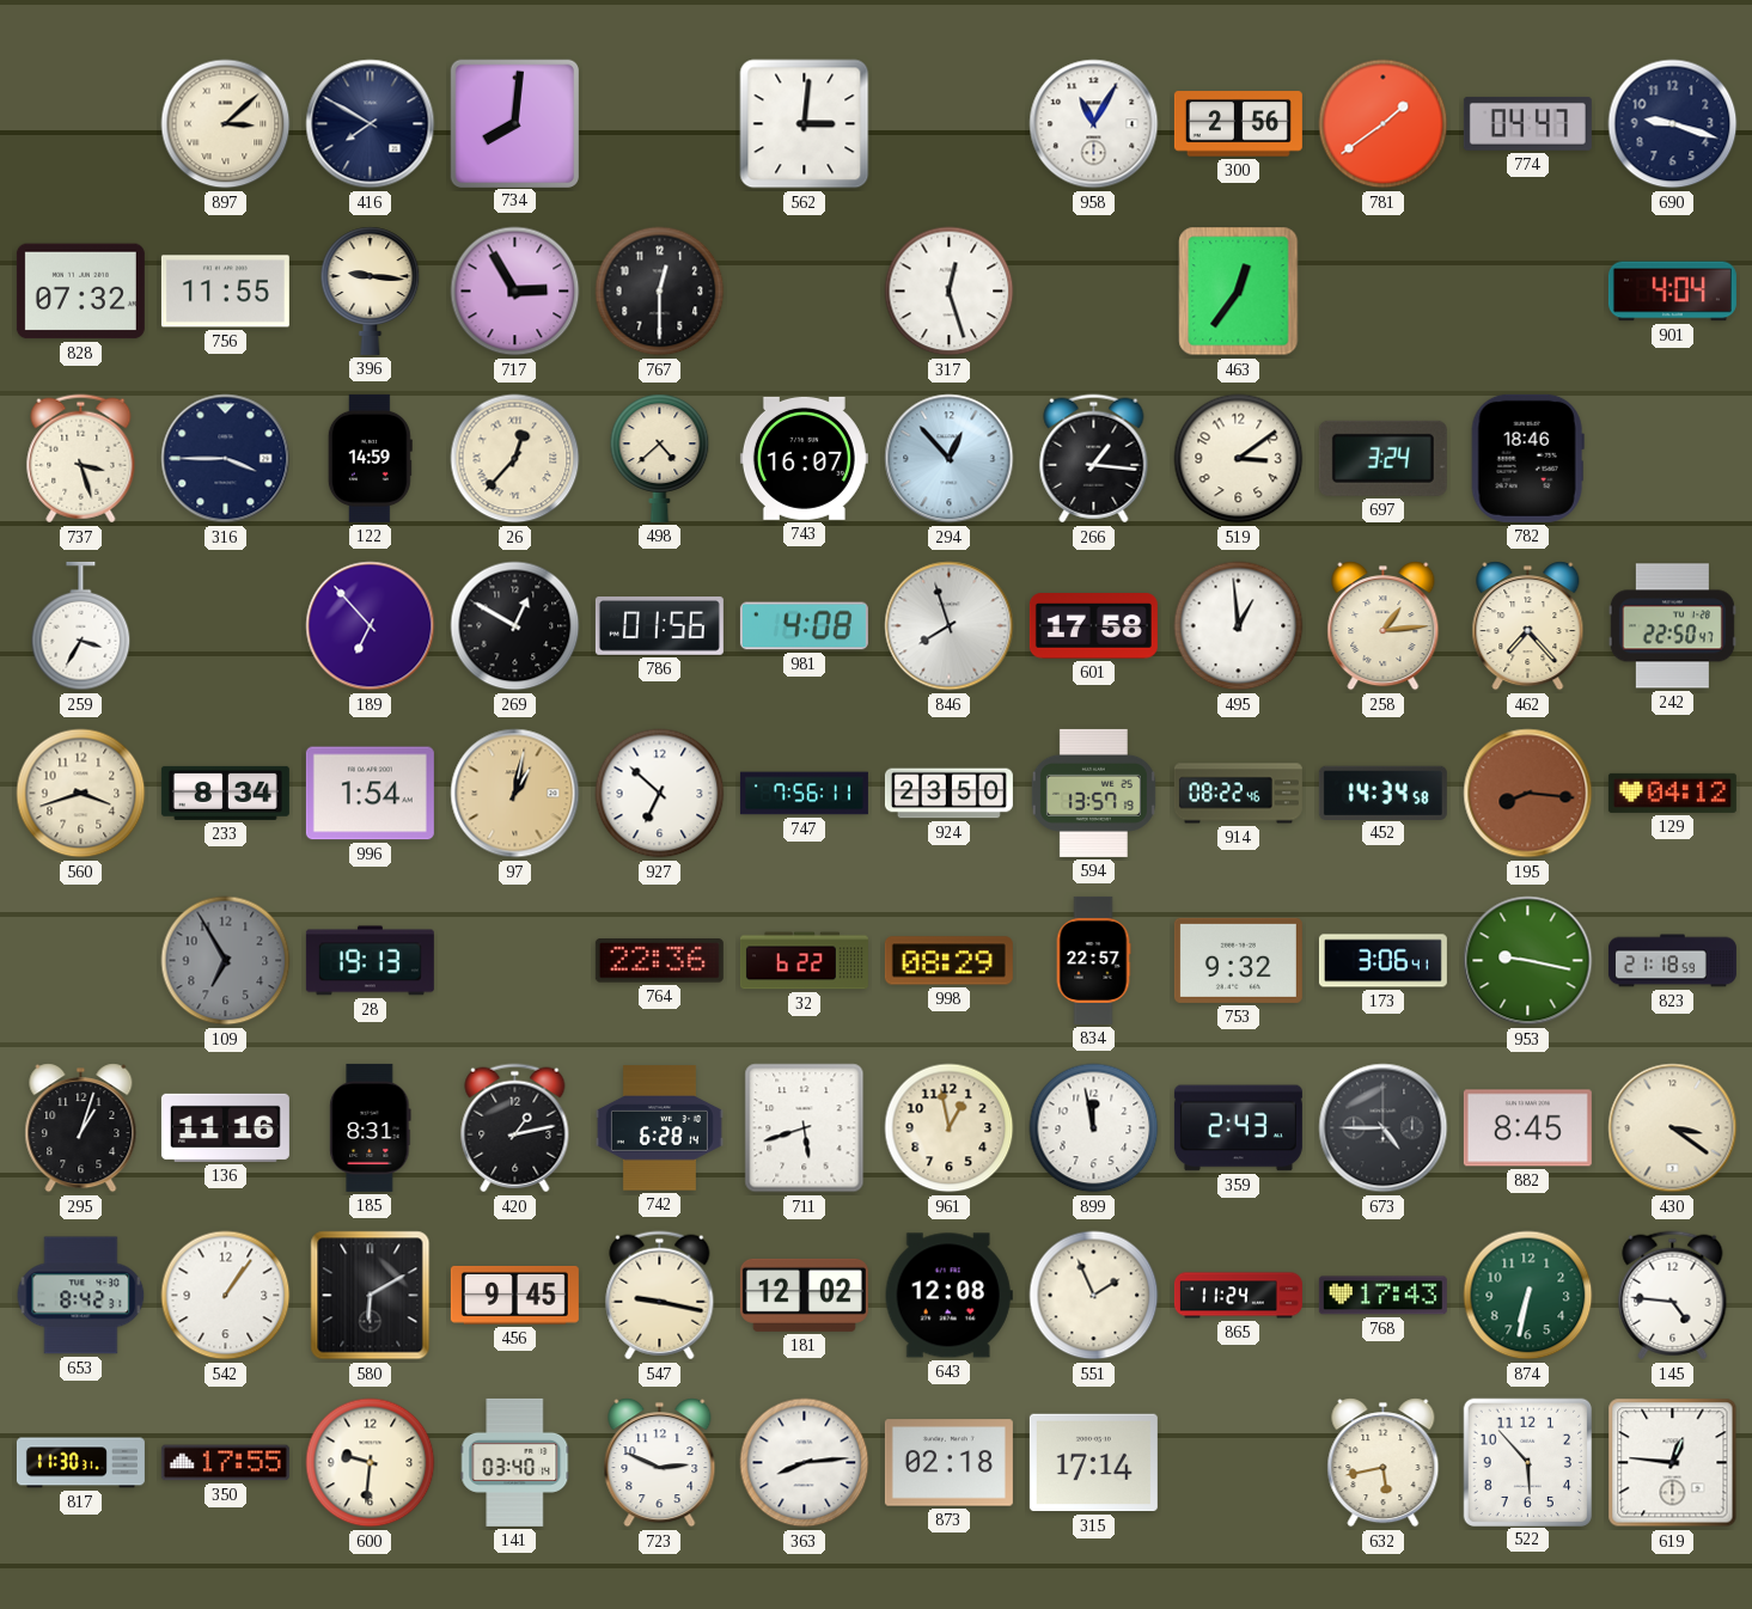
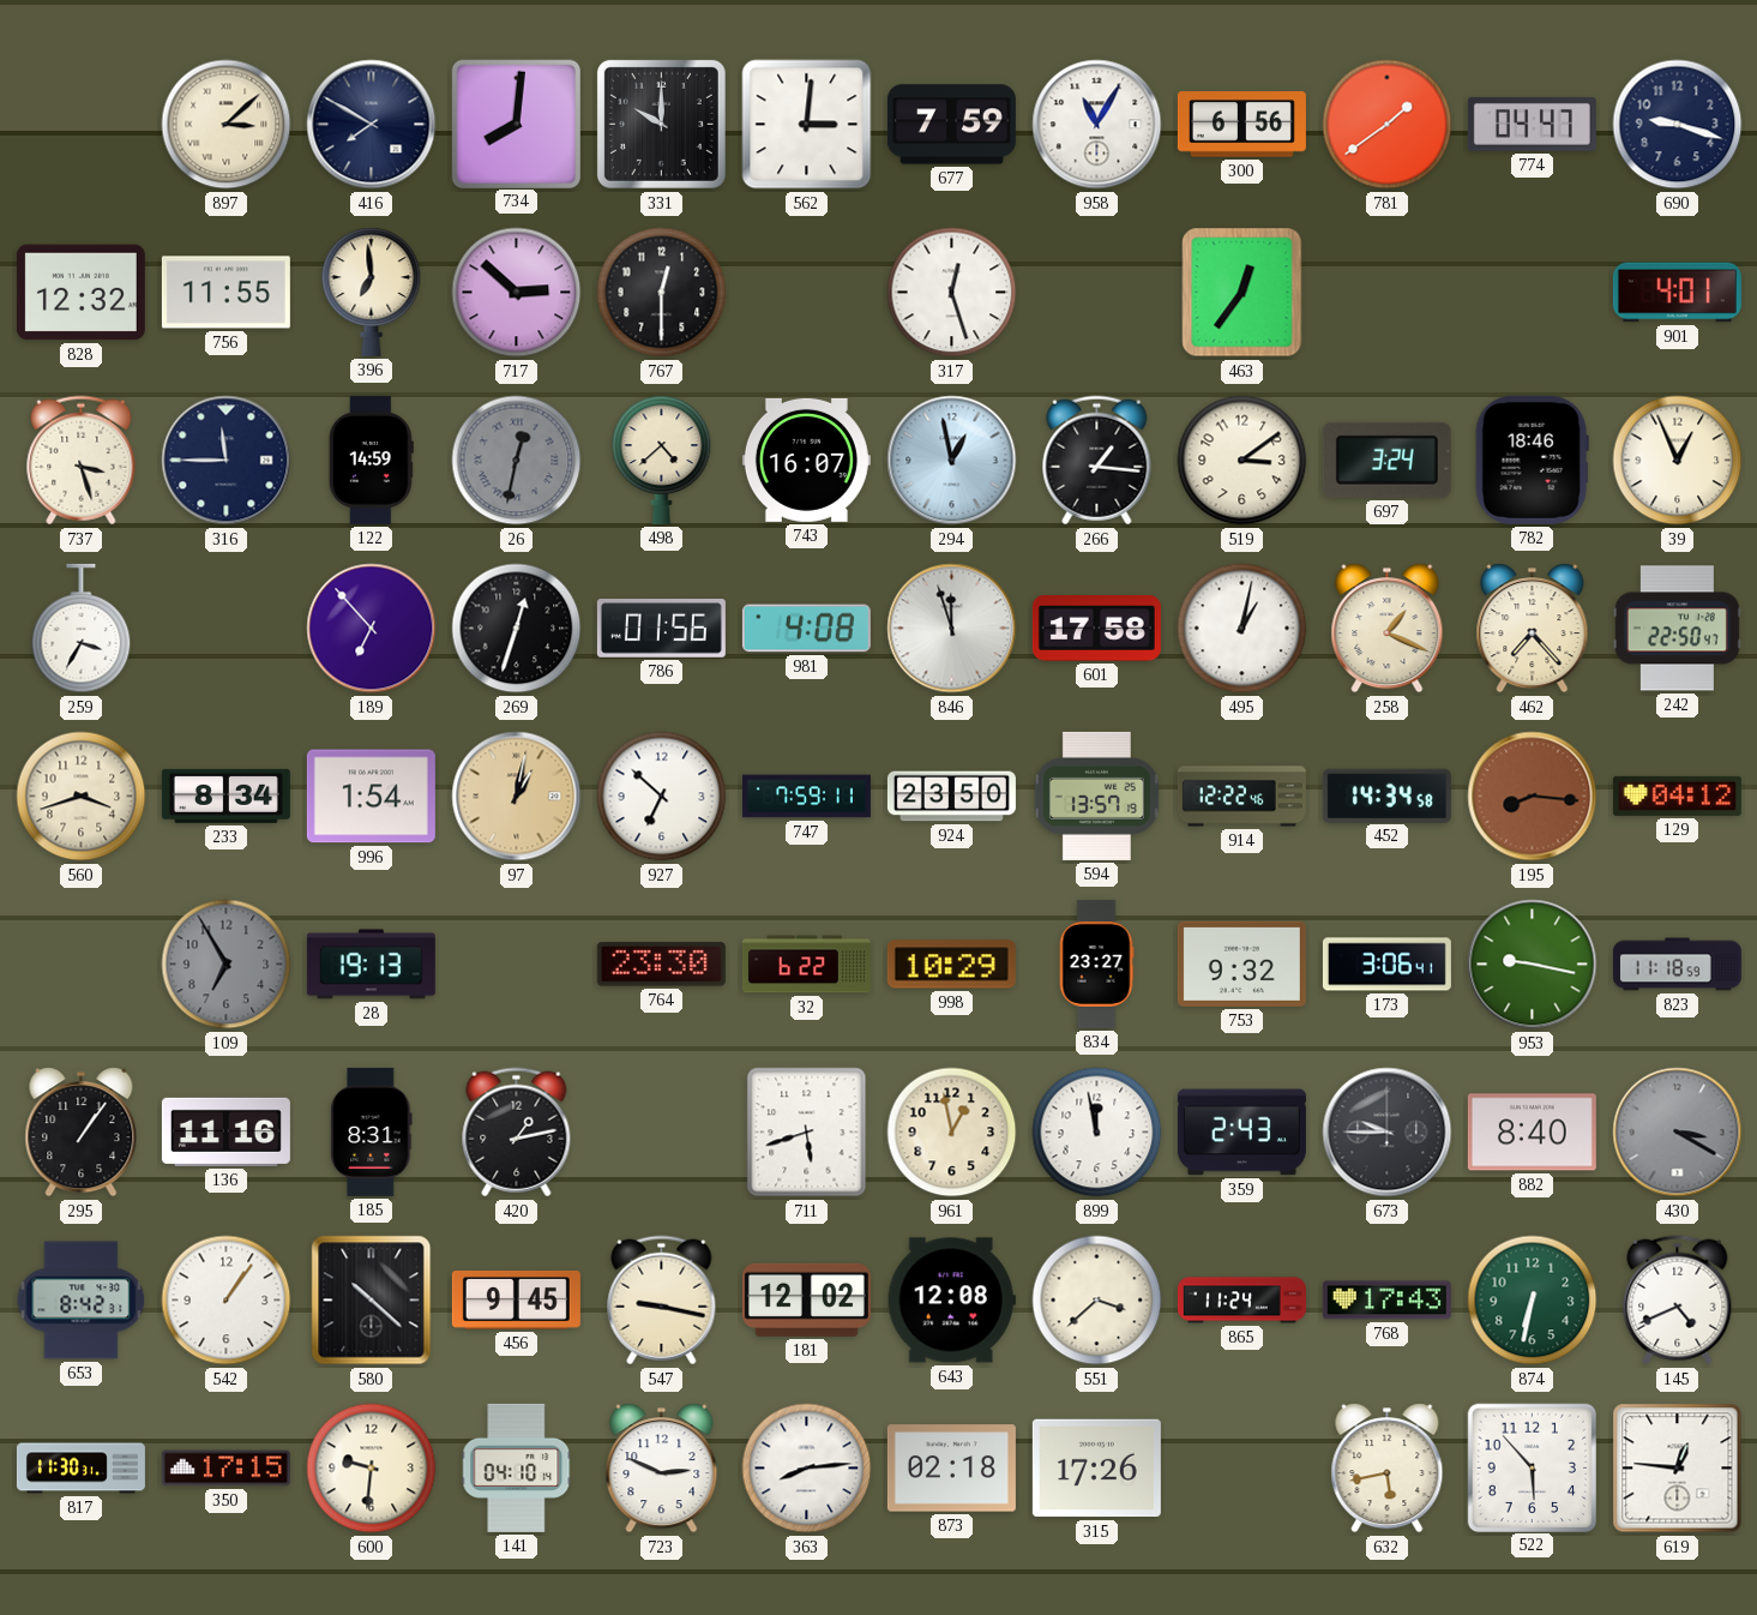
331: none -> 10:00 (661, 124)
677: none -> 7:59 (951, 125)
300: 2:56 -> 6:56 (1241, 125)
828: 07:32 -> 12:32 (80, 293)
396: 9:16 -> 6:59 (372, 292)
717: 2:55 -> 2:52 (517, 293)
901: 4:04 -> 4:01 (1677, 293)
316: 3:45 -> 11:45 (227, 461)
26: 12:37 -> 12:32 (517, 461)
26 dial: cream -> grey (517, 461)
294: 12:53 -> 12:58 (952, 461)
39: none -> 12:56 (1678, 461)
269: 12:50 -> 12:33 (517, 629)
846: 7:57 -> 11:57 (952, 629)
495: 12:59 -> 1:02 (1242, 629)
258: 1:14 -> 1:19 (1388, 629)
747: 7:56 -> 7:59 (806, 797)
914: 08:22 -> 12:22 (1241, 797)
764: 22:36 -> 23:30 (661, 965)
998: 08:29 -> 10:29 (951, 965)
834: 22:57 -> 23:27 (1096, 963)
823: 21:18 -> 11:18 (1677, 965)
295: 1:03 -> 1:06 (82, 1133)
742: 6:28 -> none (659, 1128)
673: 4:45 -> 9:45 (1388, 1133)
882: 8:45 -> 8:40 (1532, 1133)
430: 3:21 -> 3:20 (1678, 1133)
430 dial: cream -> grey (1678, 1133)
580: 6:10 -> 10:22 (372, 1301)
551: 1:56 -> 3:38 (1097, 1301)
145: 4:46 -> 4:41 (1678, 1301)
350: 17:55 -> 17:15 (225, 1469)
141: 03:40 -> 04:10 (517, 1467)
315: 17:14 -> 17:26 (1096, 1469)
